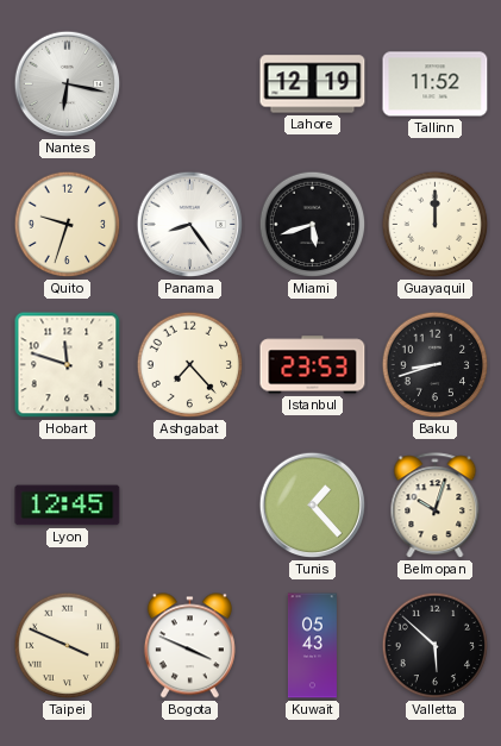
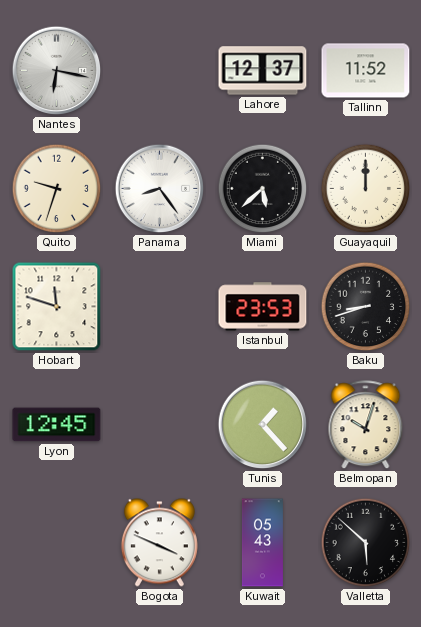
Lahore: 12:19 -> 12:37 (263, 71)
Miami: 5:42 -> 5:38 (263, 189)
Ashgabat: 7:23 -> none (190, 365)
Taipei: 3:49 -> none (68, 646)
